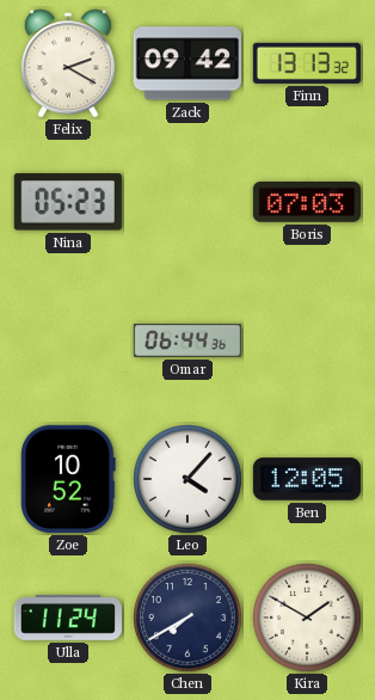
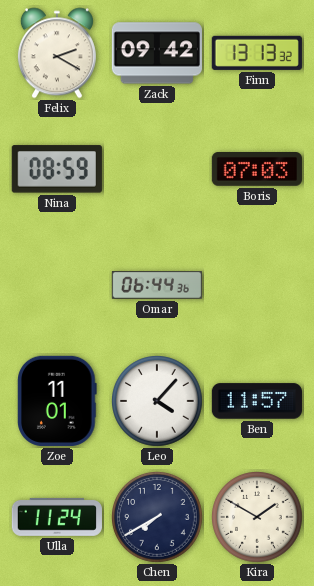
Nina: 05:23 -> 08:59 (57, 169)
Zoe: 10:52 -> 11:01 (57, 401)
Ben: 12:05 -> 11:57 (256, 401)
